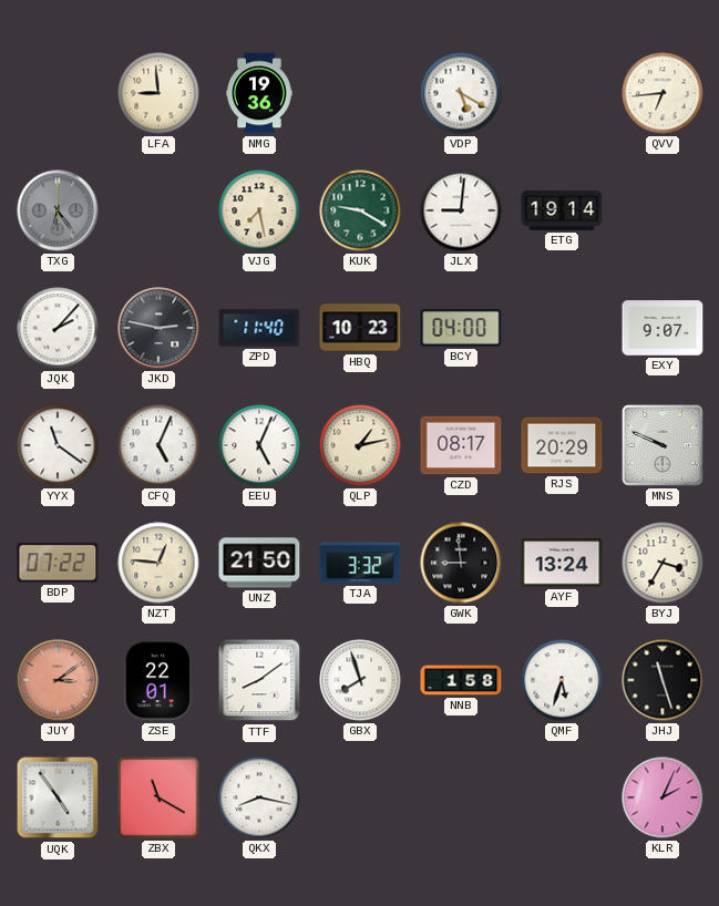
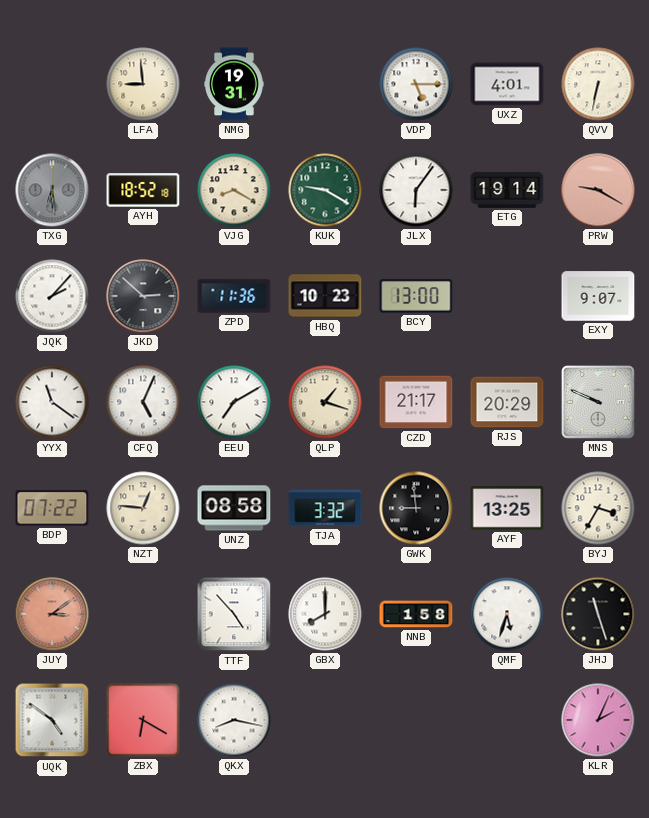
NMG: 19:36 -> 19:31 (235, 84)
VDP: 5:20 -> 5:15 (416, 84)
UXZ: none -> 4:01 (507, 84)
QVV: 6:44 -> 6:32 (598, 84)
TXG: 6:24 -> 6:29 (52, 190)
AYH: none -> 18:52 (143, 190)
VJG: 7:28 -> 8:20 (234, 190)
JLX: 9:01 -> 6:06 (416, 190)
PRW: none -> 9:20 (598, 190)
JKD: 2:47 -> 2:52 (143, 296)
ZPD: 11:40 -> 11:36 (234, 296)
BCY: 04:00 -> 13:00 (416, 296)
EEU: 5:04 -> 7:10 (234, 402)
QLP: 1:13 -> 1:18 (325, 402)
CZD: 08:17 -> 21:17 (416, 402)
UNZ: 21:50 -> 08:58 (234, 508)
AYF: 13:24 -> 13:25 (507, 508)
ZSE: 22:01 -> none (158, 680)
TTF: 8:09 -> 4:53 (234, 614)
GBX: 7:57 -> 8:00 (325, 614)
UQK: 4:54 -> 4:51 (52, 720)
ZBX: 11:20 -> 6:20 (143, 720)
